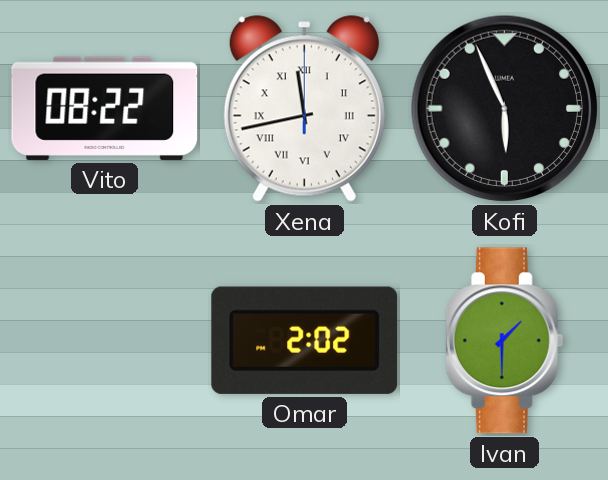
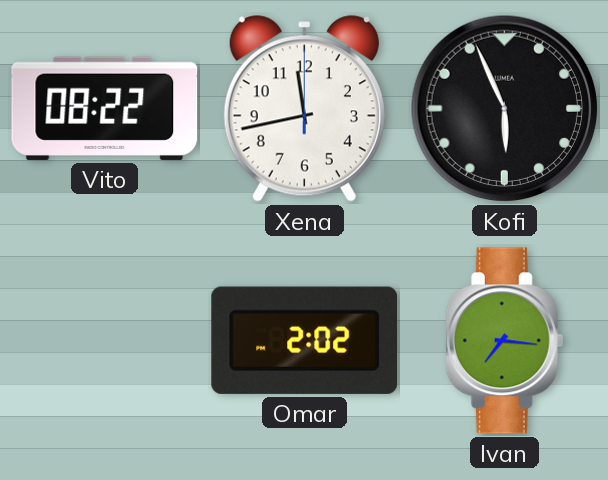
Xena numerals: Roman -> Arabic (304, 109)
Ivan: 1:30 -> 7:16 (505, 341)
